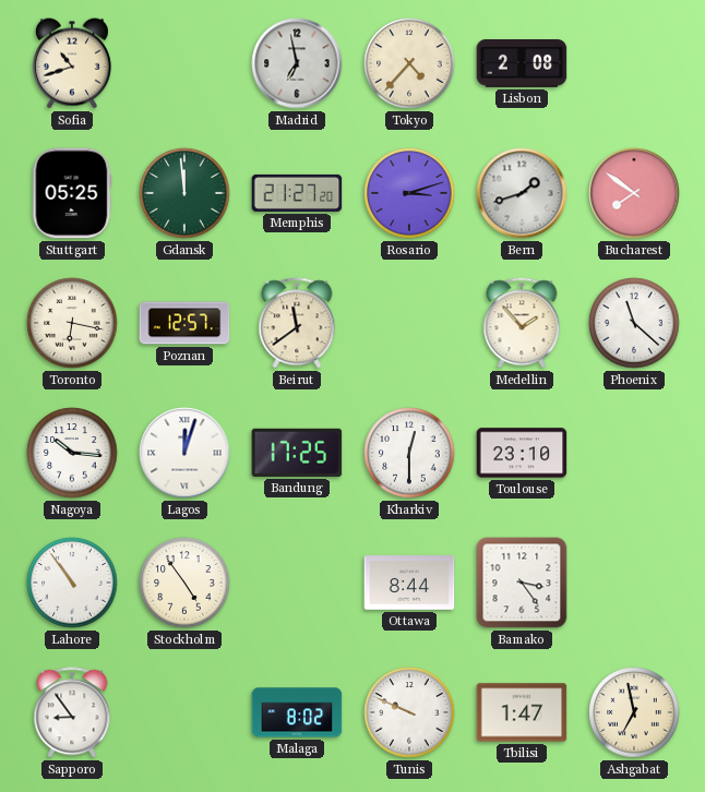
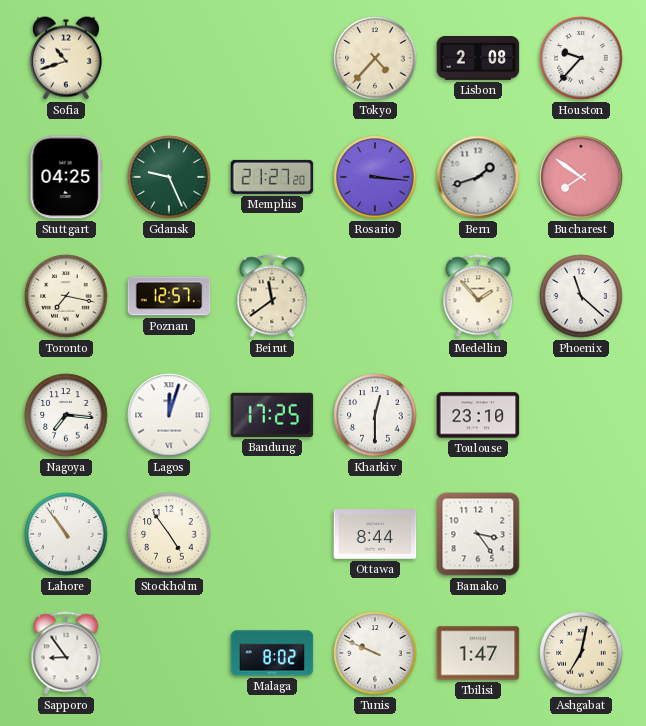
Madrid: 6:58 -> none (297, 63)
Houston: none -> 9:37 (581, 58)
Stuttgart: 05:25 -> 04:25 (66, 177)
Gdansk: 11:59 -> 9:26 (169, 177)
Rosario: 3:12 -> 3:16 (375, 177)
Toronto: 6:17 -> 7:17 (66, 296)
Nagoya: 10:16 -> 7:16 (66, 415)
Ashgabat: 6:58 -> 7:02 (581, 653)
